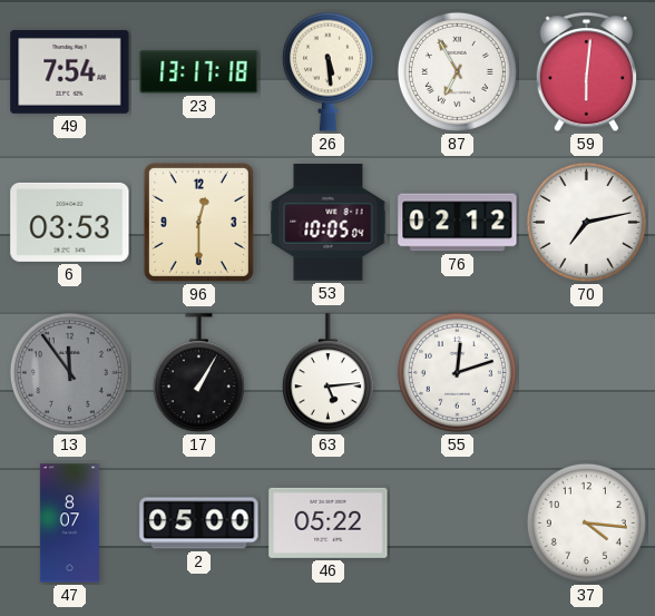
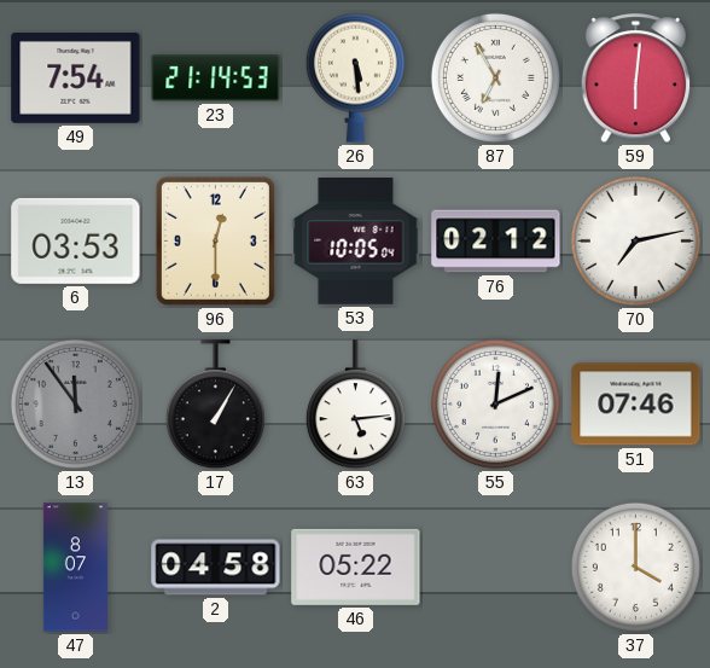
23: 13:17 -> 21:14 (216, 79)
55: 12:12 -> 12:11 (495, 403)
51: none -> 07:46 (636, 405)
2: 05:00 -> 04:58 (216, 568)
37: 4:16 -> 4:00 (635, 567)
